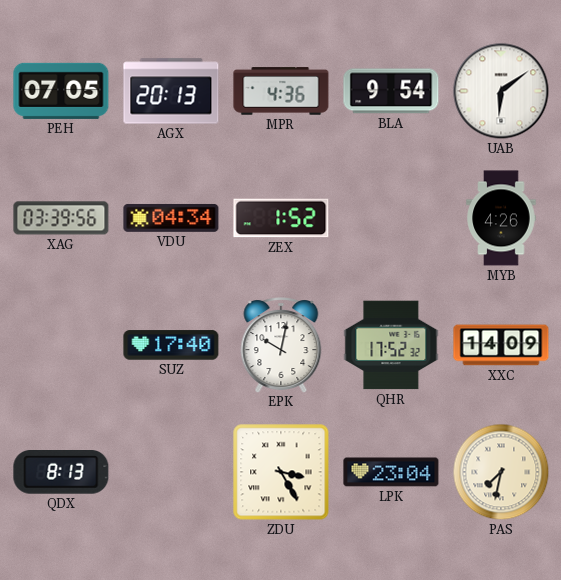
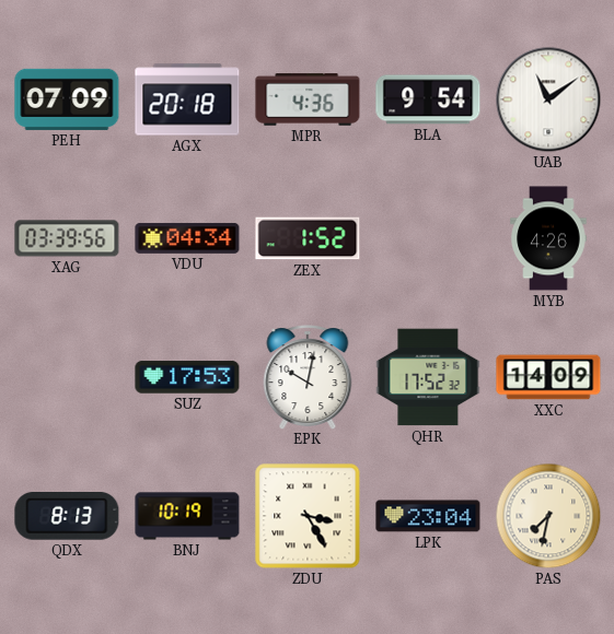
PEH: 07:05 -> 07:09 (67, 99)
AGX: 20:13 -> 20:18 (187, 99)
UAB: 6:09 -> 11:09 (548, 99)
SUZ: 17:40 -> 17:53 (187, 377)
BNJ: none -> 10:19 (187, 516)
